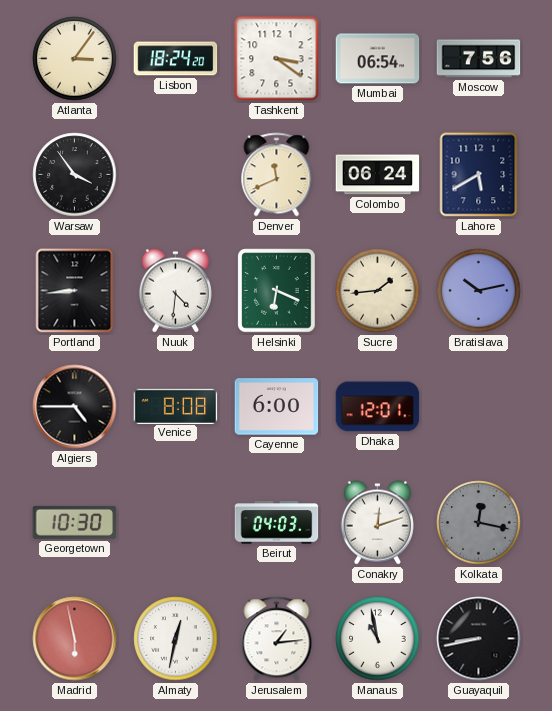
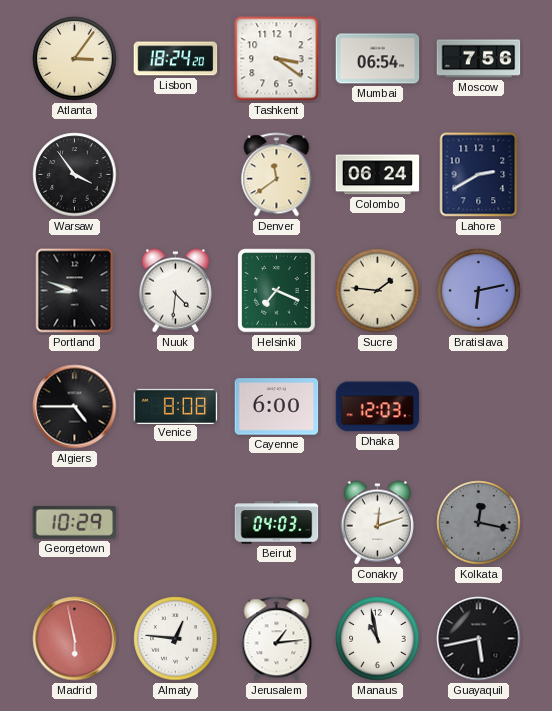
Denver: 11:41 -> 11:39 (277, 175)
Lahore: 5:40 -> 2:40 (479, 175)
Portland: 8:44 -> 8:48 (75, 291)
Helsinki: 6:19 -> 7:19 (277, 291)
Sucre: 1:44 -> 1:46 (378, 291)
Bratislava: 10:13 -> 6:13 (479, 291)
Dhaka: 12:01 -> 12:03 (378, 407)
Georgetown: 10:30 -> 10:29 (75, 522)
Almaty: 12:32 -> 12:46 (176, 639)
Guayaquil: 8:43 -> 5:43 (479, 639)
